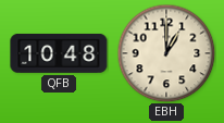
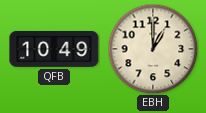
QFB: 10:48 -> 10:49 (54, 49)
